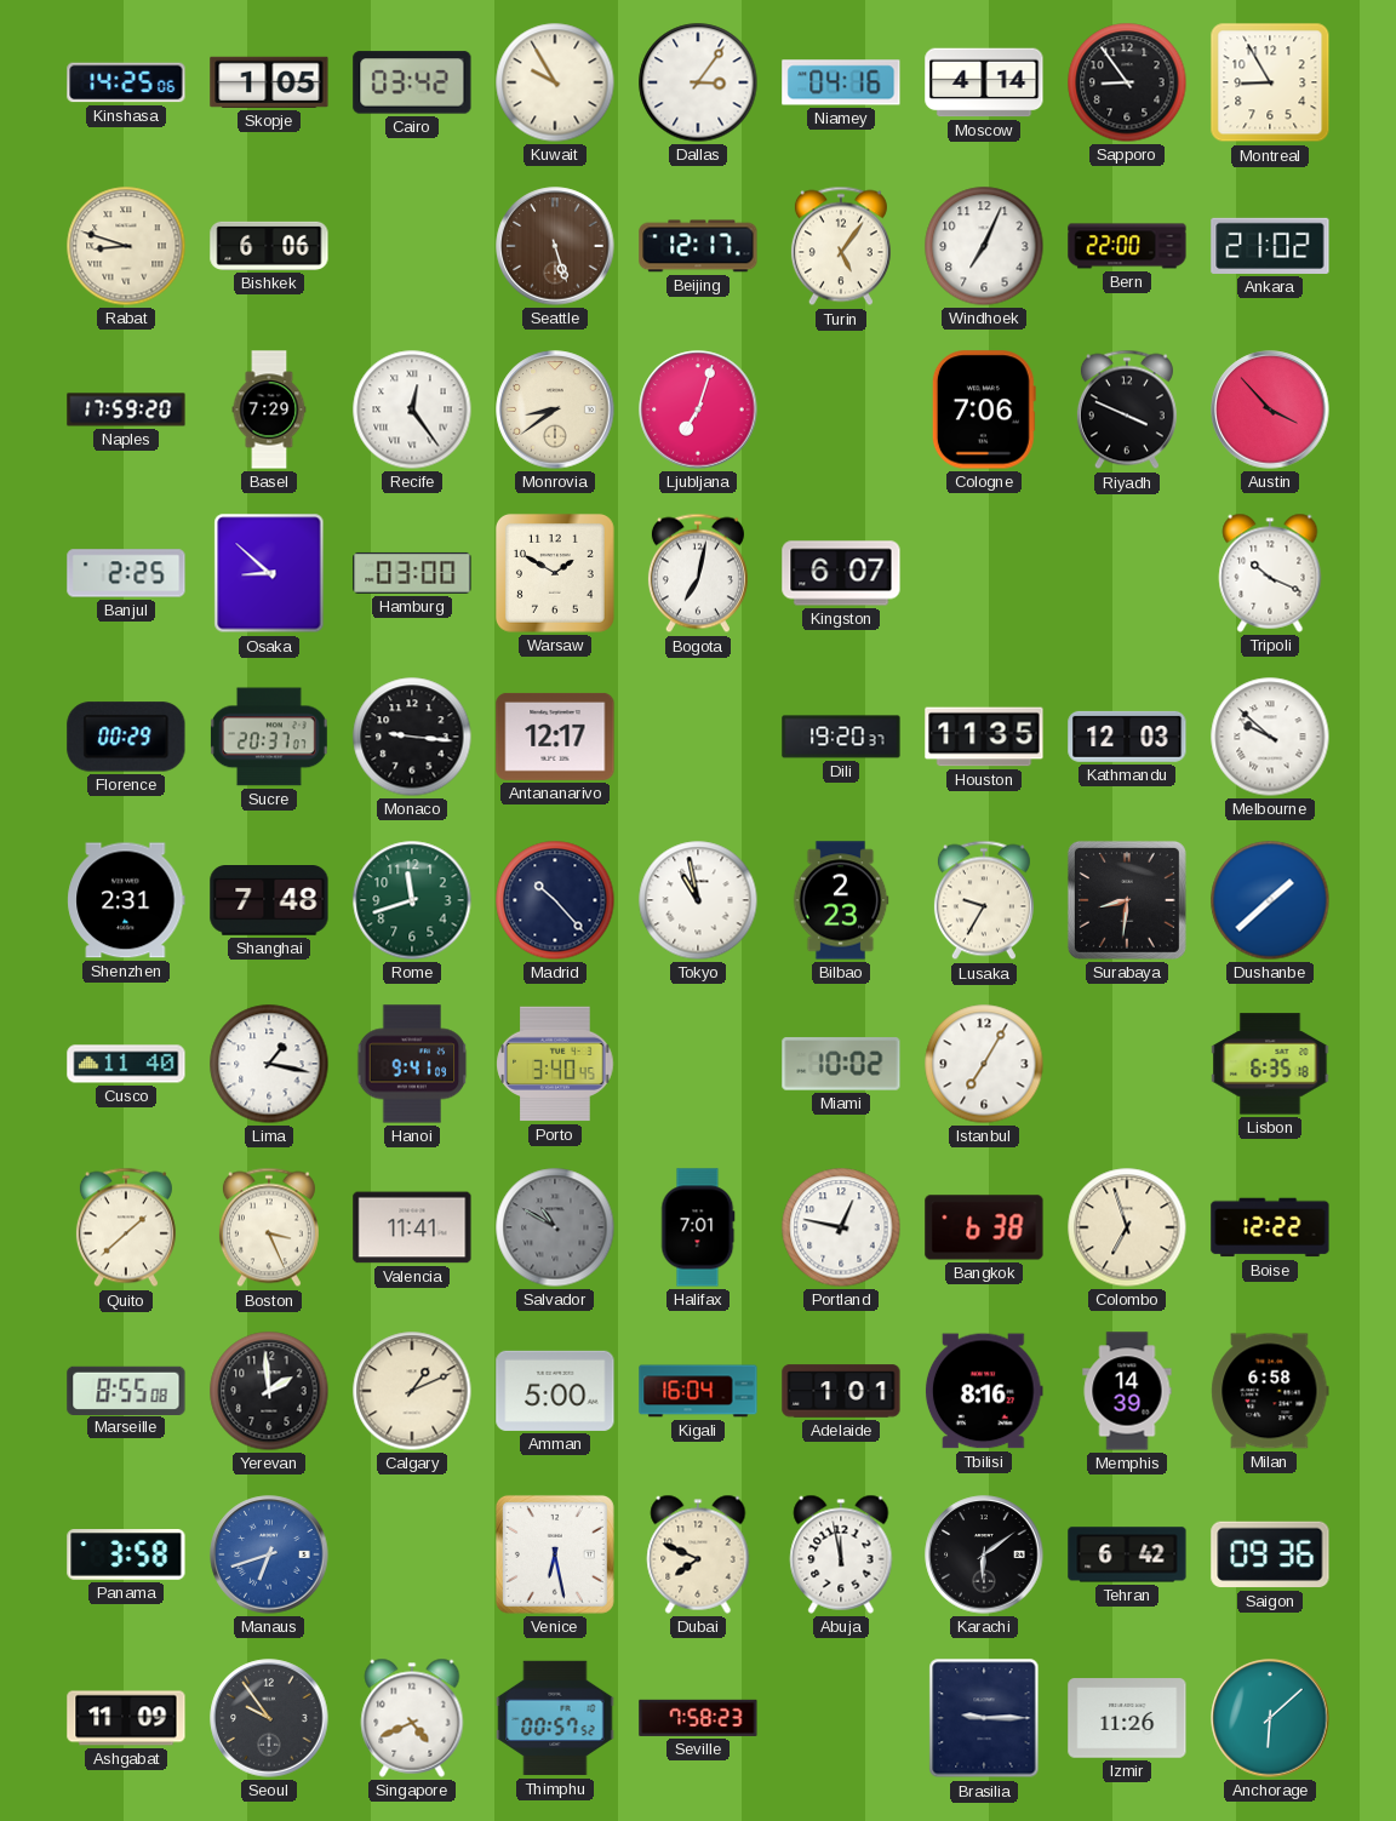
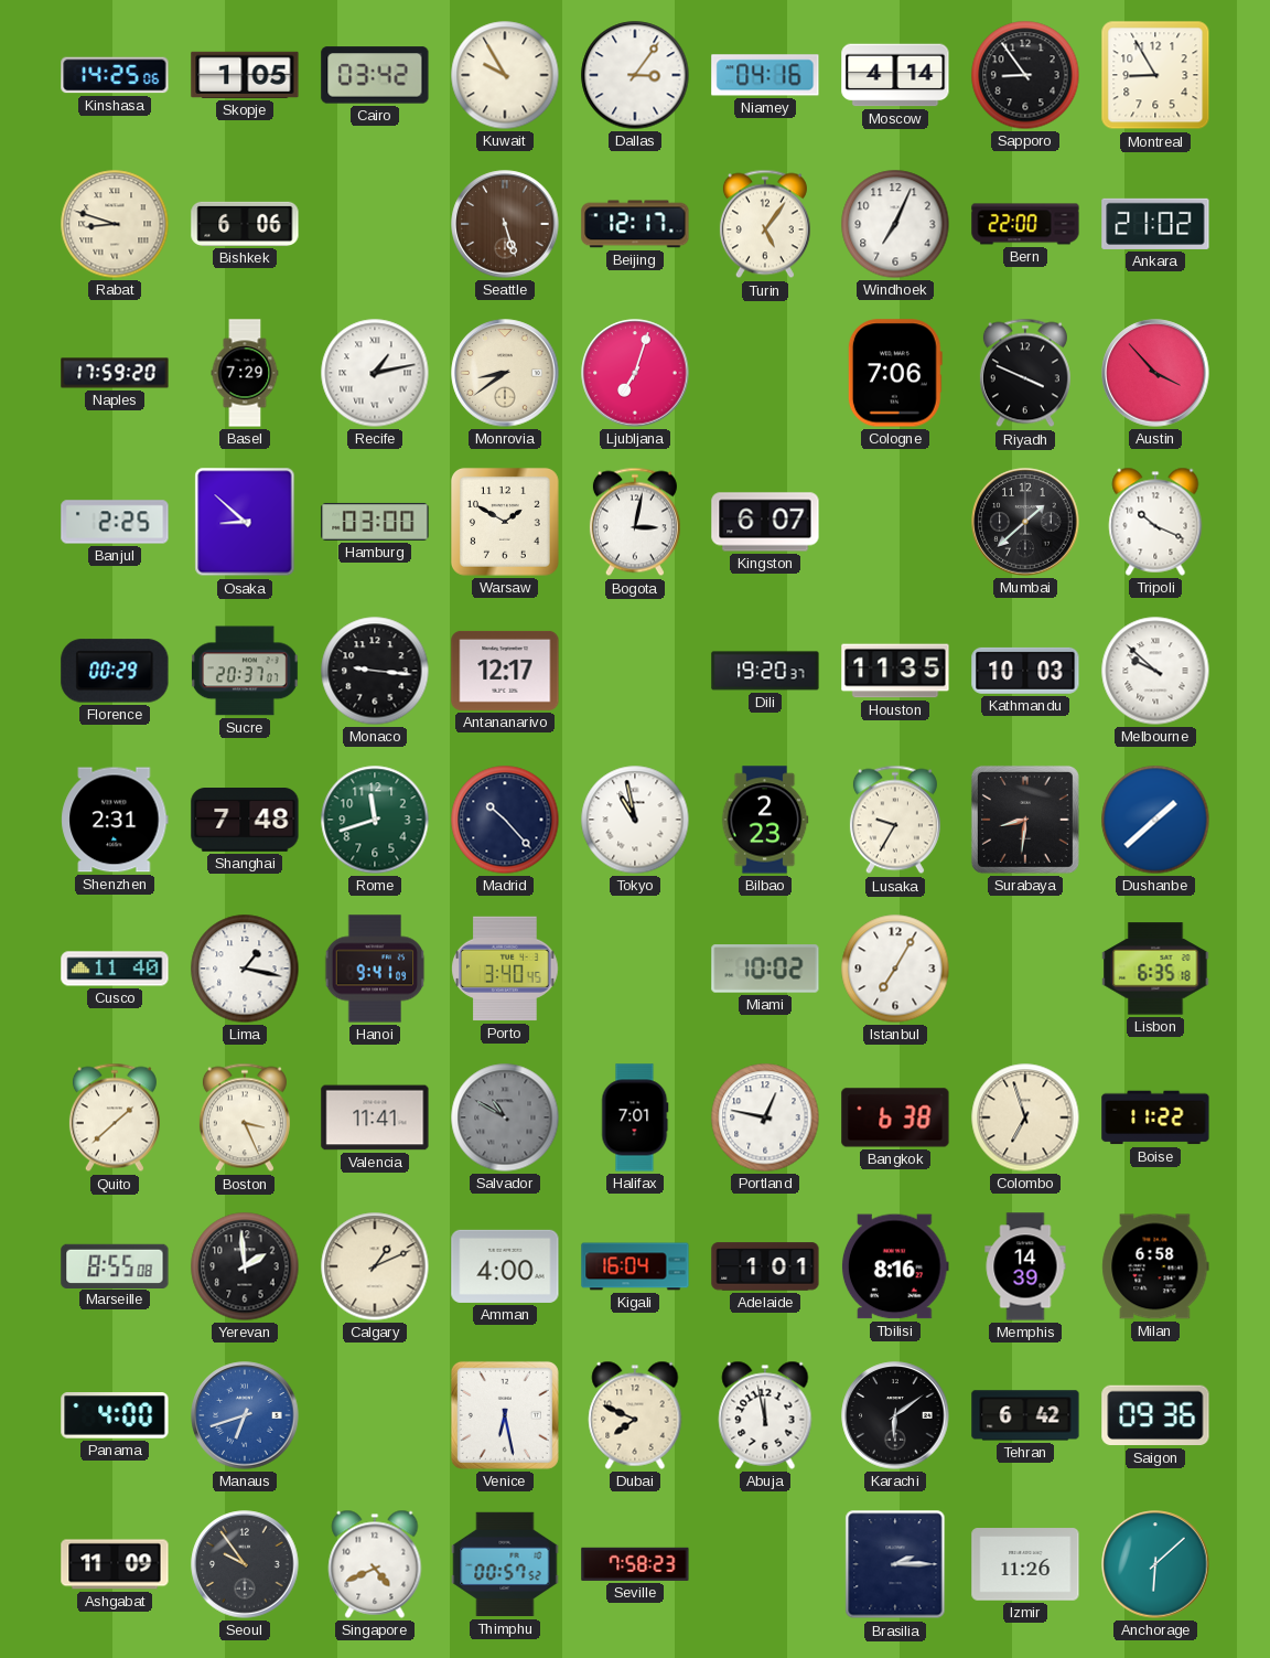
Recife: 12:24 -> 1:13 (375, 373)
Bogota: 7:02 -> 3:02 (635, 522)
Mumbai: none -> 1:38 (1025, 522)
Kathmandu: 12:03 -> 10:03 (1025, 671)
Boise: 12:22 -> 11:22 (1155, 1117)
Amman: 5:00 -> 4:00 (505, 1266)
Panama: 3:58 -> 4:00 (115, 1415)
Brasilia: 9:15 -> 2:15 (895, 1564)
